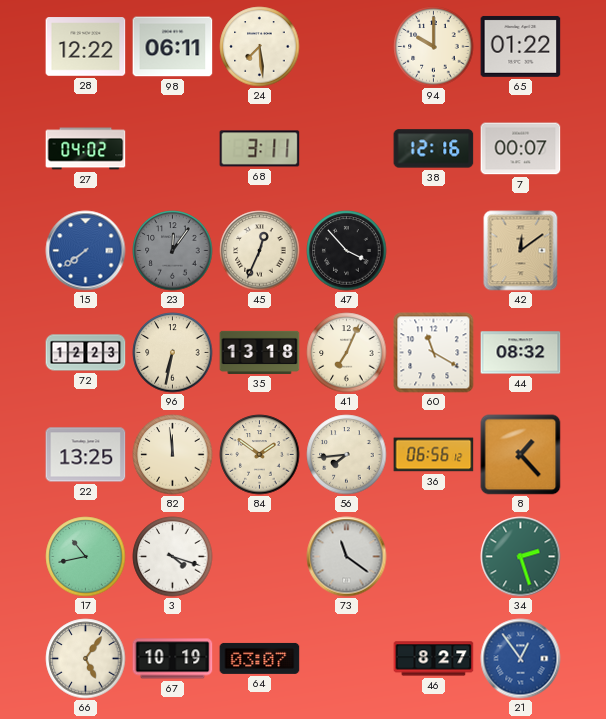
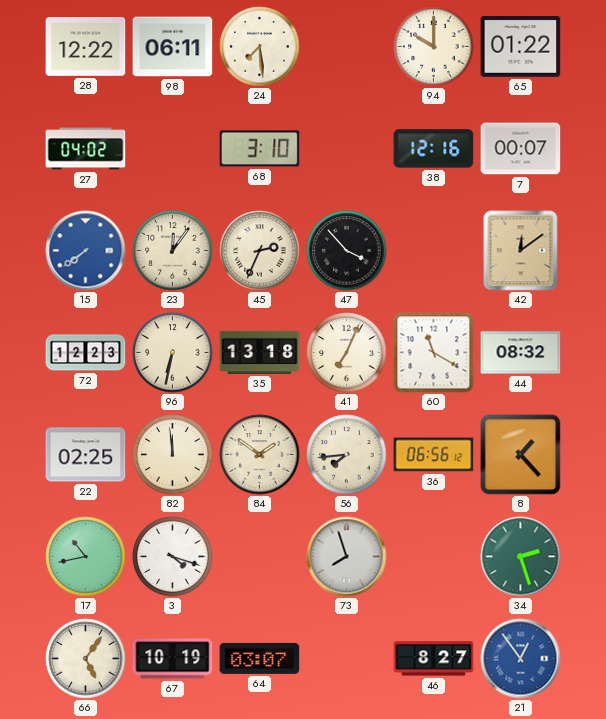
68: 3:11 -> 3:10 (260, 149)
23 dial: grey -> cream (173, 251)
45: 12:34 -> 2:34 (260, 251)
22: 13:25 -> 02:25 (86, 455)
73: 11:21 -> 7:57 (347, 557)
